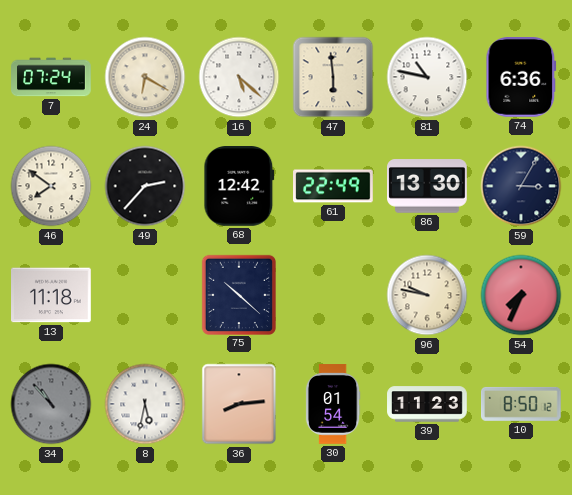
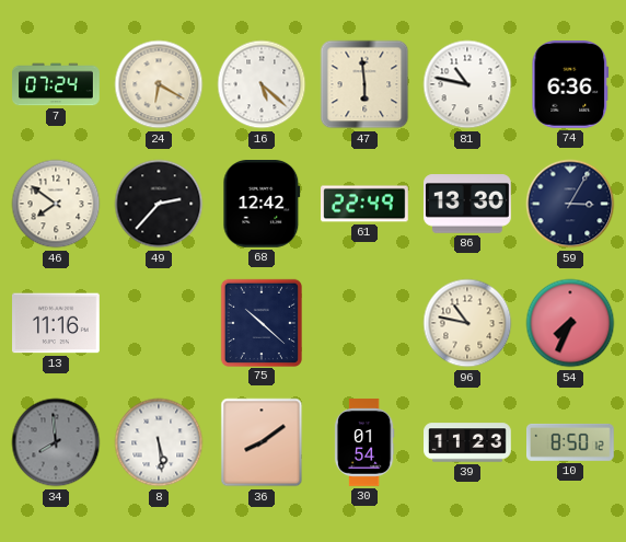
13: 11:18 -> 11:16 (57, 323)
96: 9:47 -> 10:47 (467, 323)
34: 10:53 -> 7:59 (56, 442)
8: 5:32 -> 5:29 (159, 442)
36: 8:14 -> 8:09 (262, 442)
